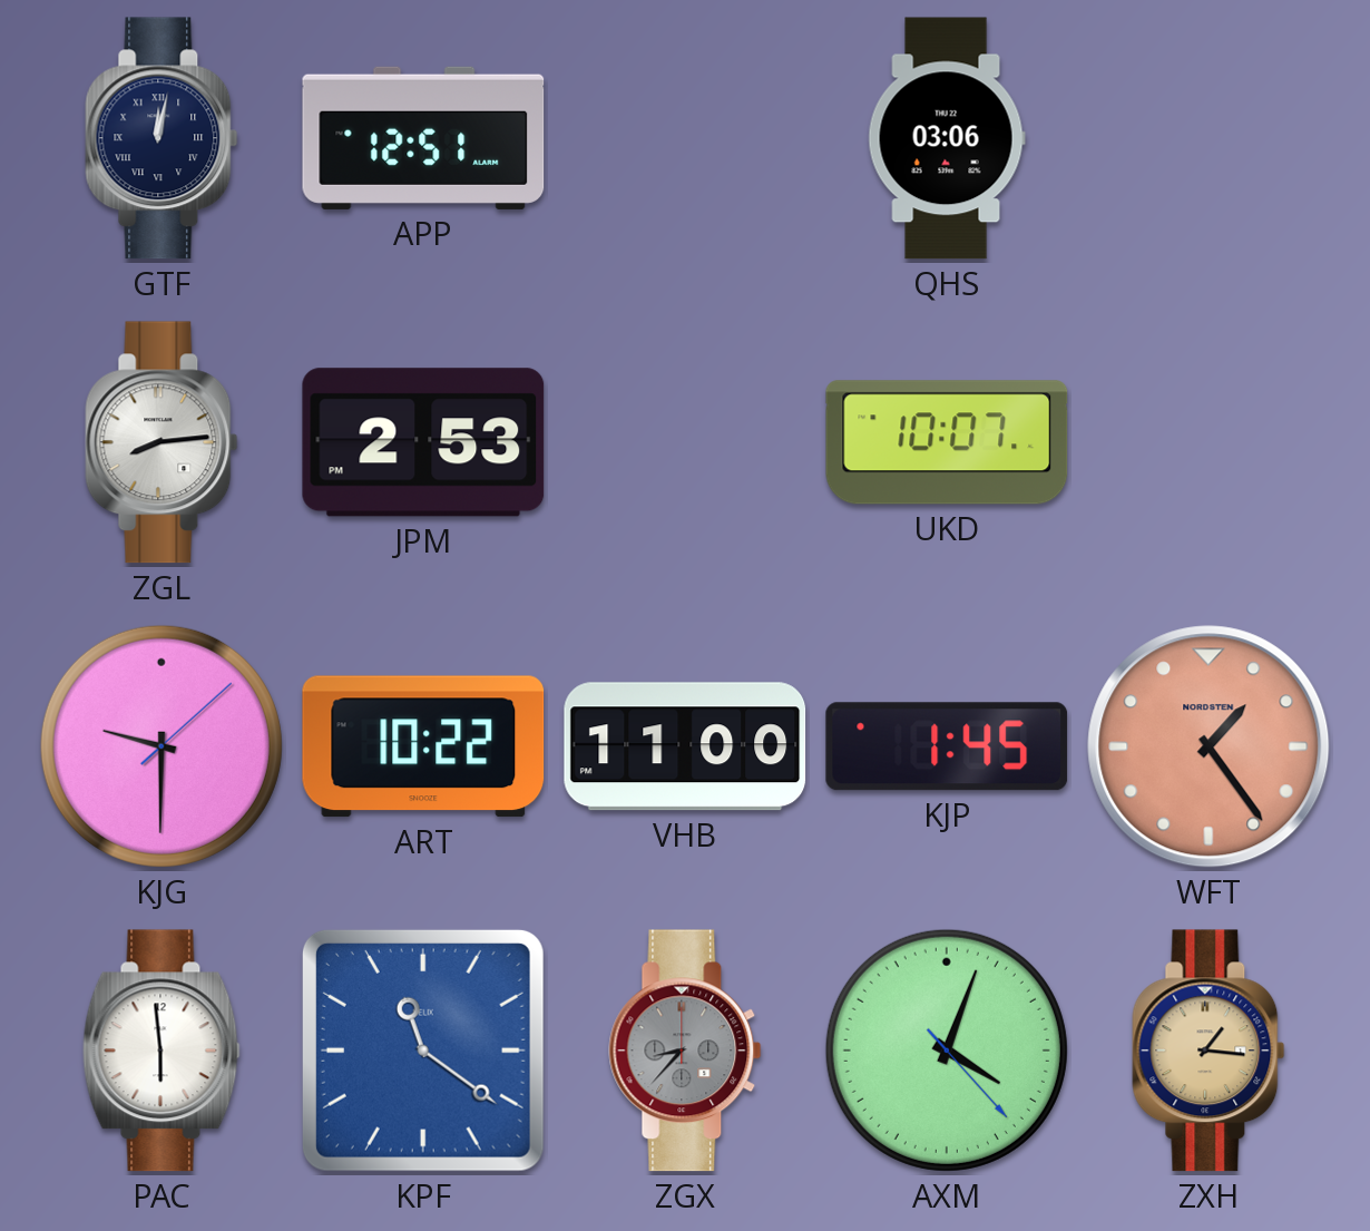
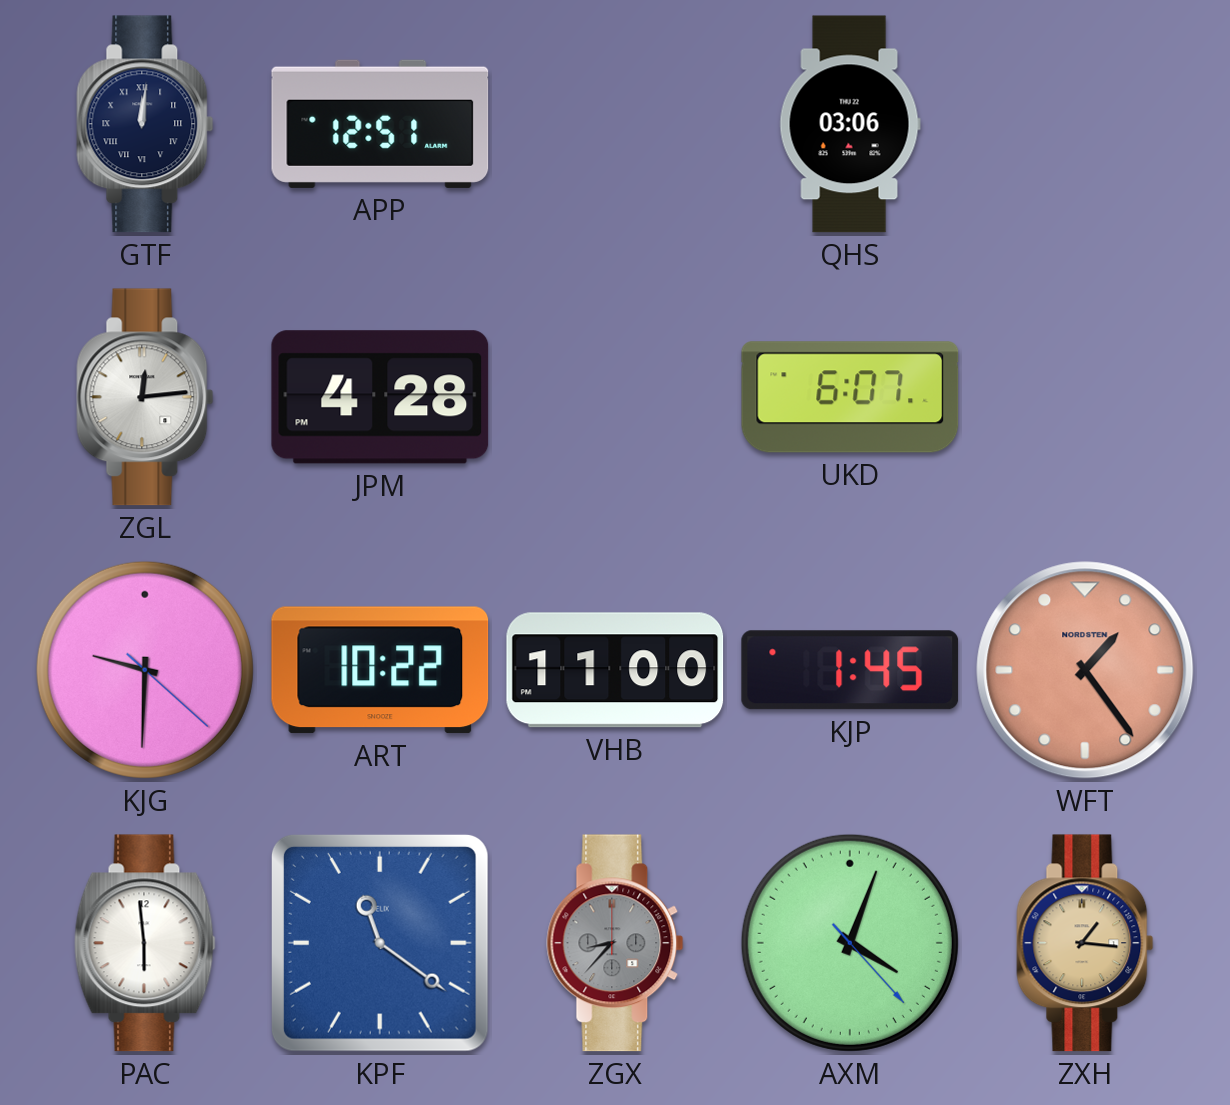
GTF: 12:02 -> 12:01 (145, 124)
ZGL: 8:14 -> 12:14 (145, 397)
JPM: 2:53 -> 4:28 (380, 397)
UKD: 10:07 -> 6:07 (850, 397)
KJG: 9:30:08 -> 9:30:22 (145, 670)
